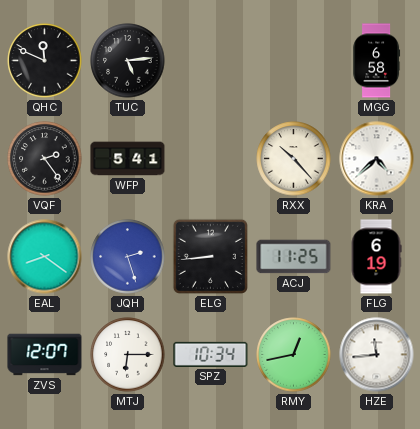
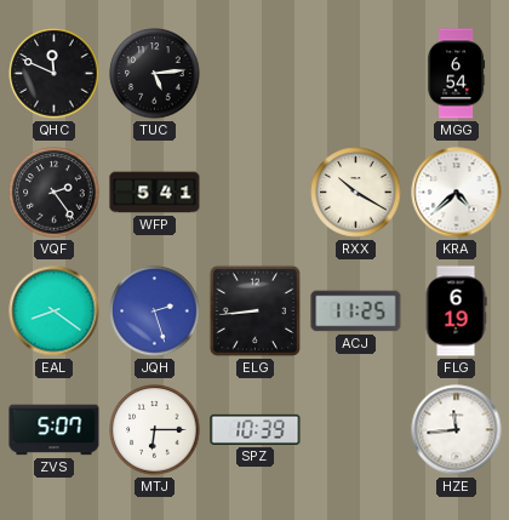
MGG: 6:58 -> 6:54 (457, 74)
RXX: 10:23 -> 10:20 (356, 193)
ZVS: 12:07 -> 5:07 (55, 430)
SPZ: 10:34 -> 10:39 (256, 429)
RMY: 12:43 -> none (294, 355)
